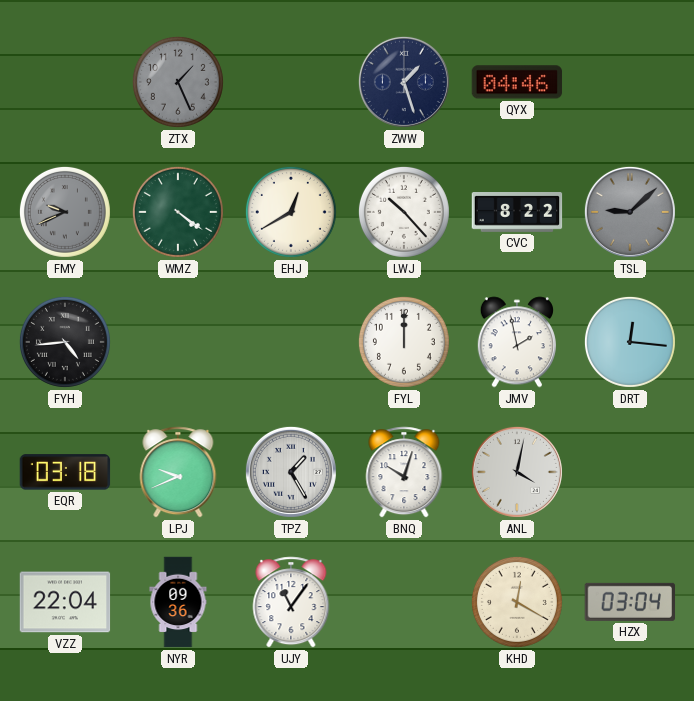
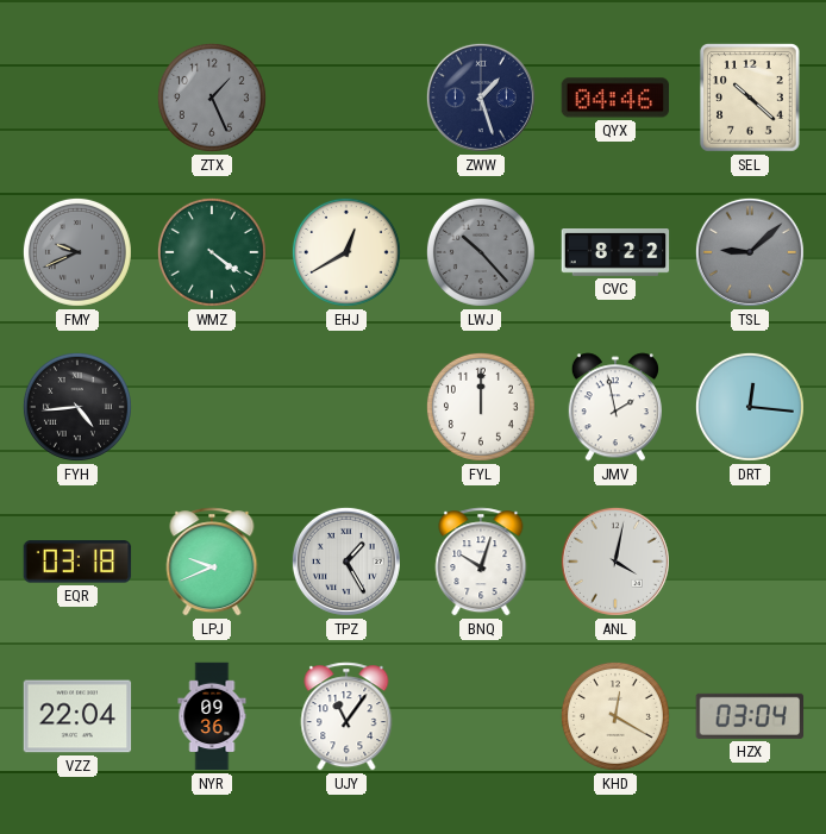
SEL: none -> 10:22 (751, 98)
LWJ dial: white -> grey (481, 252)
